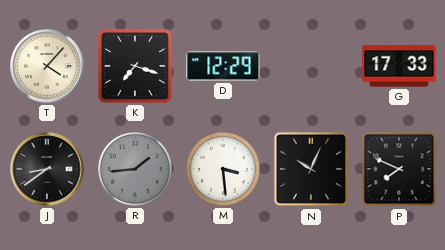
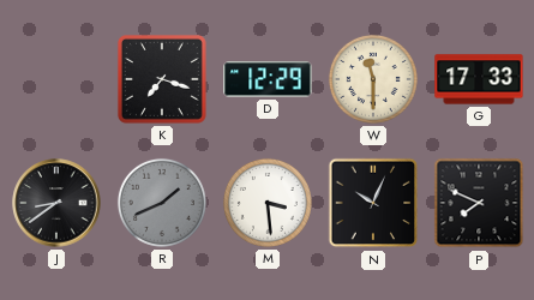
T: 4:07 -> none (47, 66)
W: none -> 11:30 (373, 79)
R: 1:44 -> 1:41 (162, 203)
